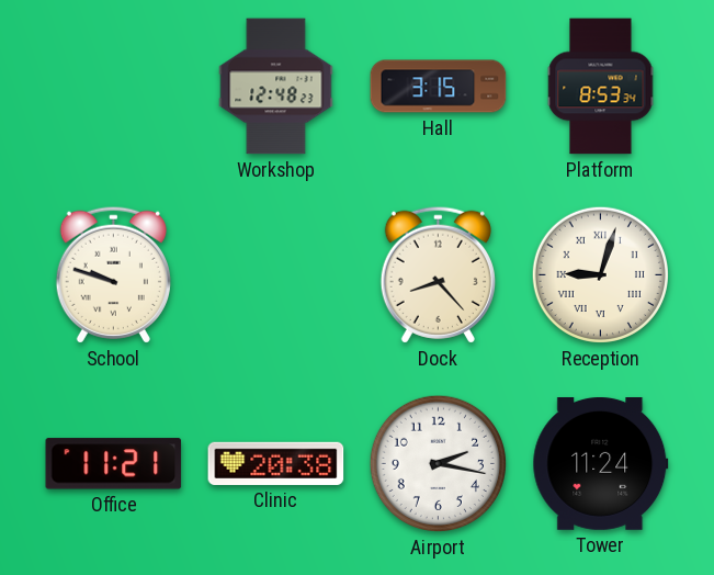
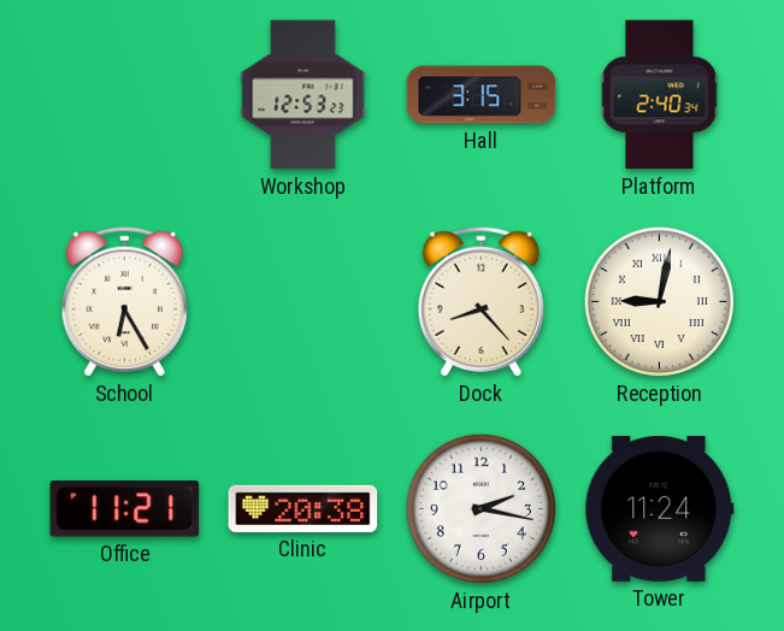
Workshop: 12:48 -> 12:53 (303, 95)
Platform: 8:53 -> 2:40 (660, 95)
School: 9:48 -> 6:25 (124, 301)
Reception: 9:03 -> 9:02 (659, 301)
